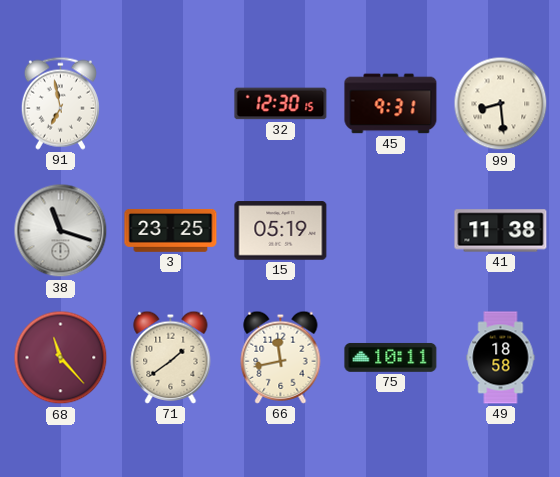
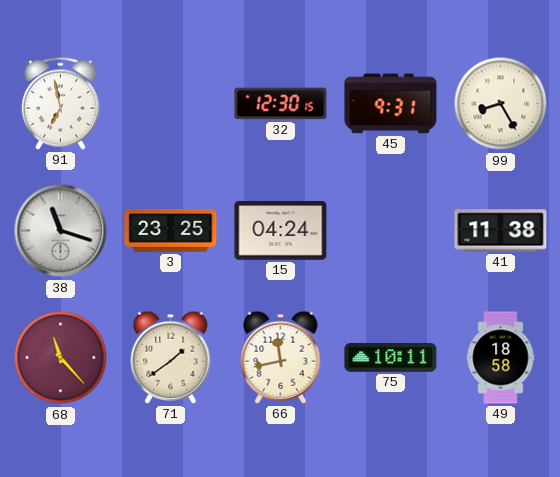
99: 8:29 -> 8:25 (501, 104)
15: 05:19 -> 04:24 (281, 231)
